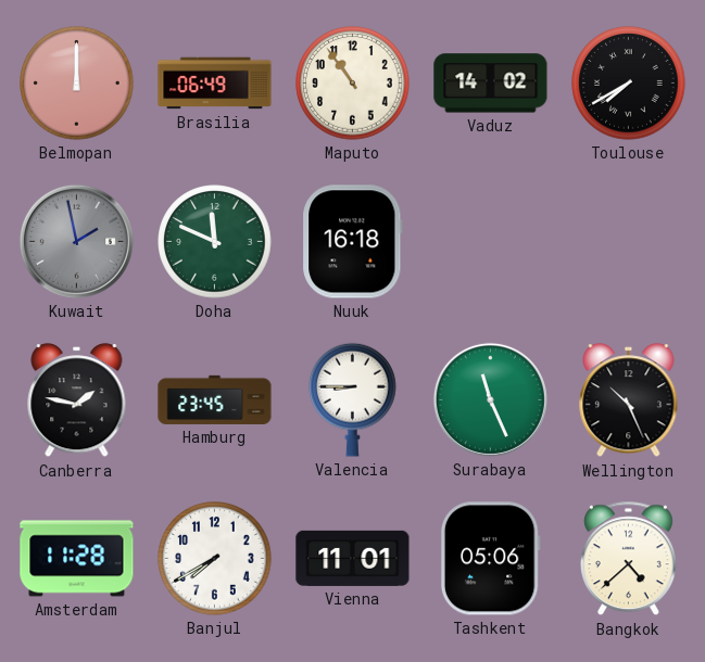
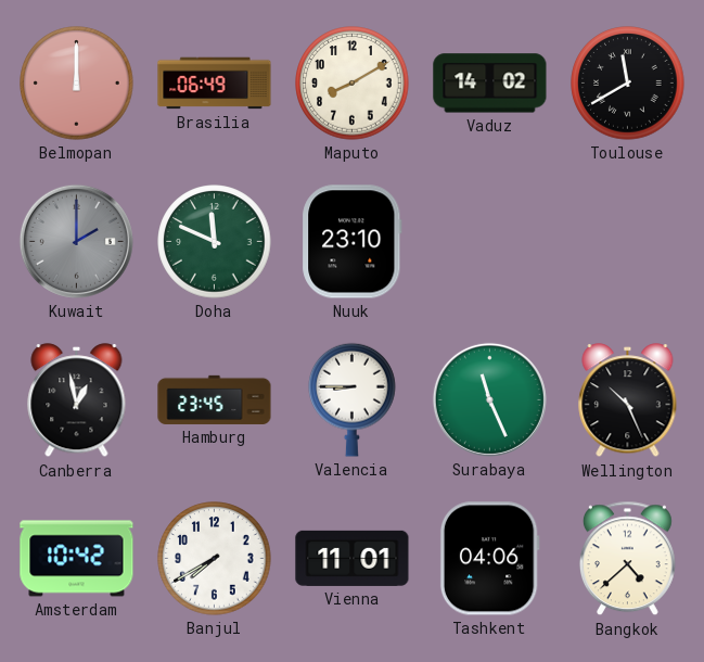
Maputo: 10:54 -> 8:10 (353, 84)
Toulouse: 7:40 -> 11:40 (628, 84)
Kuwait: 1:58 -> 2:00 (76, 241)
Nuuk: 16:18 -> 23:10 (353, 242)
Canberra: 1:47 -> 12:58 (77, 400)
Amsterdam: 11:28 -> 10:42 (77, 559)
Tashkent: 05:06 -> 04:06 (489, 559)
